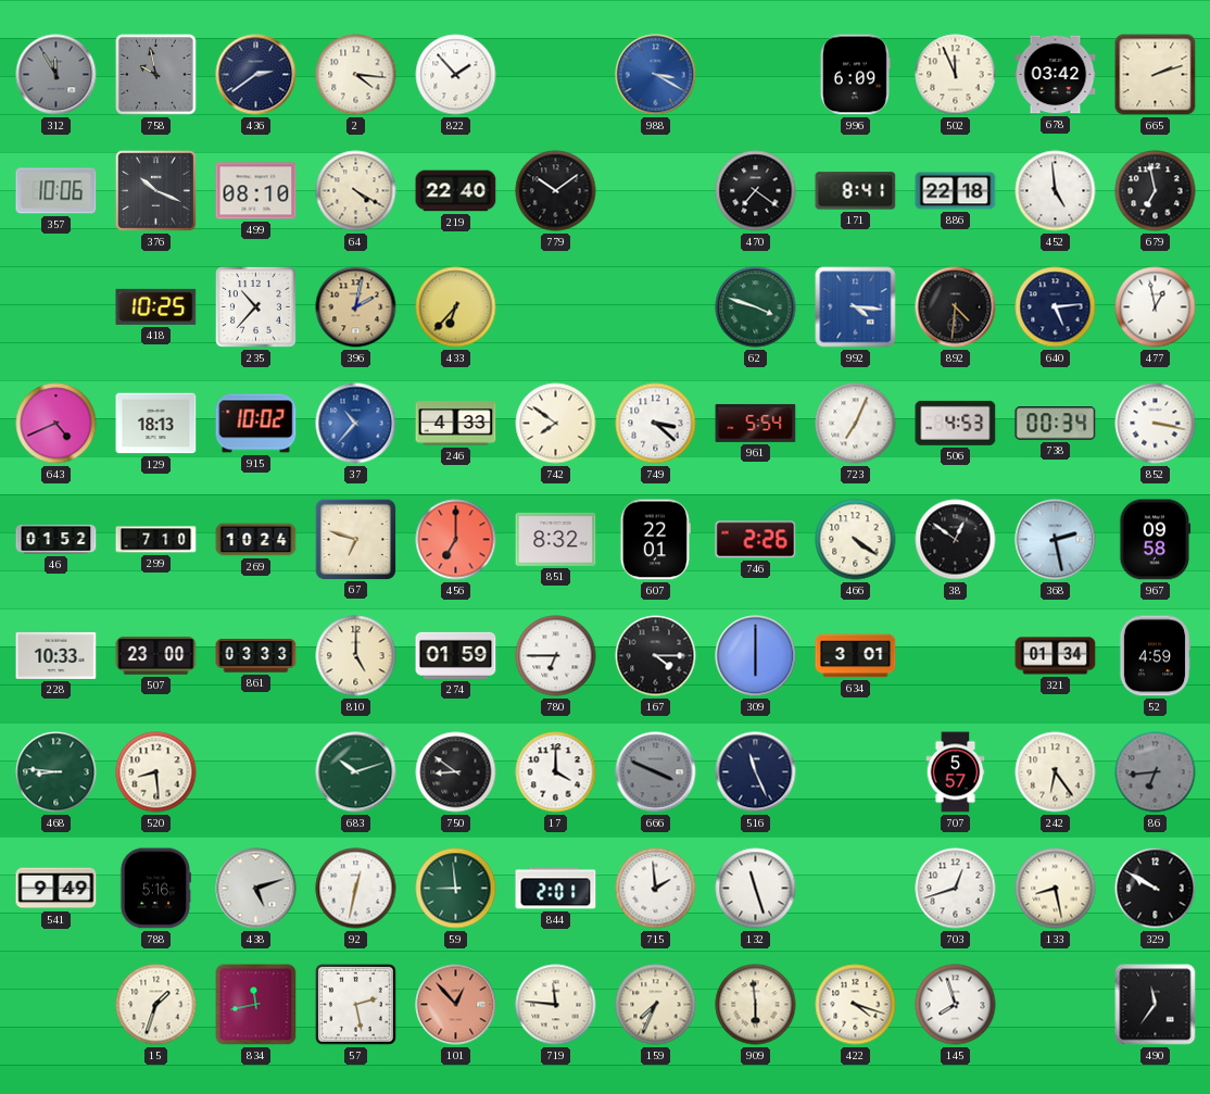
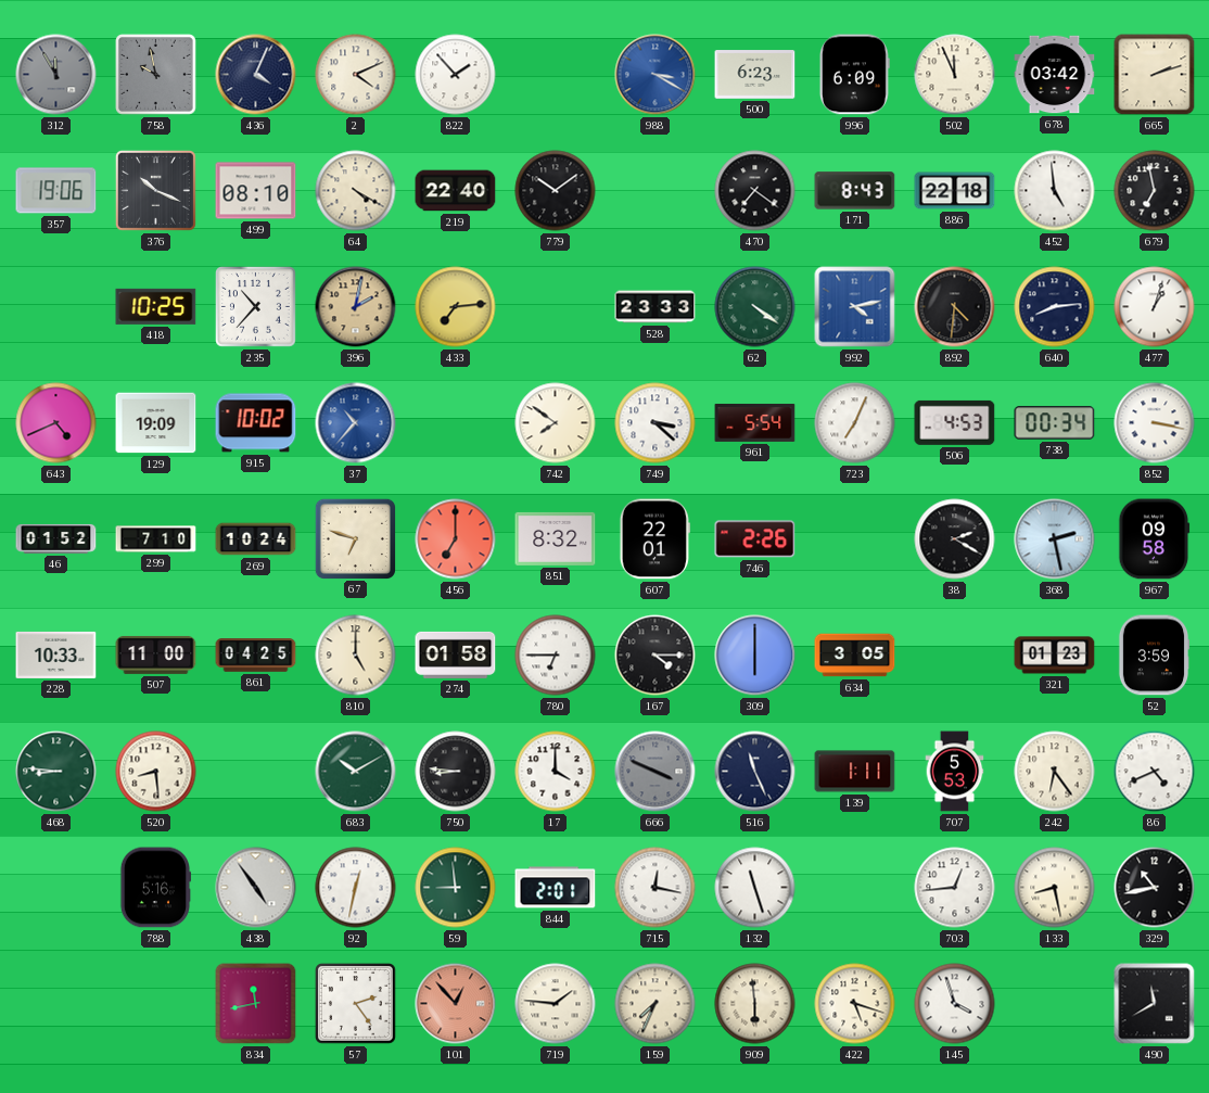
436: 2:39 -> 4:04 (256, 75)
2: 4:16 -> 4:11 (356, 75)
500: none -> 6:23 (755, 75)
357: 10:06 -> 19:06 (56, 191)
171: 8:41 -> 8:43 (855, 191)
433: 6:37 -> 7:14 (456, 307)
528: none -> 23:33 (656, 307)
62: 3:48 -> 4:21 (755, 307)
992: 4:16 -> 4:13 (855, 307)
640: 5:14 -> 8:14 (1055, 307)
477: 12:58 -> 1:03 (1155, 307)
129: 18:13 -> 19:09 (156, 423)
246: 4:33 -> none (456, 424)
466: 4:21 -> none (856, 540)
38: 12:51 -> 2:20 (955, 539)
507: 23:00 -> 11:00 (156, 654)
861: 03:33 -> 04:25 (256, 656)
274: 01:59 -> 01:58 (456, 654)
634: 3:01 -> 3:05 (855, 656)
321: 01:34 -> 01:23 (1055, 656)
52: 4:59 -> 3:59 (1154, 656)
683: 10:12 -> 10:10 (356, 772)
750: 8:51 -> 8:46 (456, 772)
139: none -> 1:11 (855, 772)
707: 5:57 -> 5:53 (955, 772)
86: 6:44 -> 4:41 (1155, 772)
86 dial: grey -> white (1155, 772)
541: 9:49 -> none (56, 889)
438: 5:12 -> 4:54 (256, 888)
715: 1:59 -> 12:17 (656, 888)
703: 12:42 -> 12:44 (955, 888)
329: 9:50 -> 10:43 (1155, 888)
15: 1:33 -> none (156, 1005)
57: 2:28 -> 2:24 (356, 1004)
719: 11:46 -> 1:46 (556, 1004)
422: 4:18 -> 5:18 (855, 1004)
145: 7:57 -> 3:57 (955, 1004)
490: 11:36 -> 11:40 (1155, 1004)
